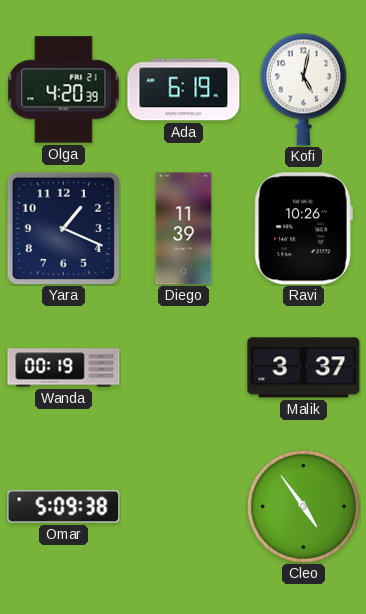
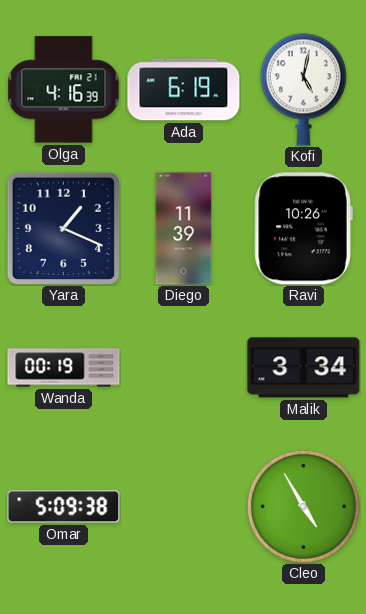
Olga: 4:20 -> 4:16 (64, 90)
Malik: 3:37 -> 3:34 (304, 368)
Cleo: 4:54 -> 4:55 (303, 506)
